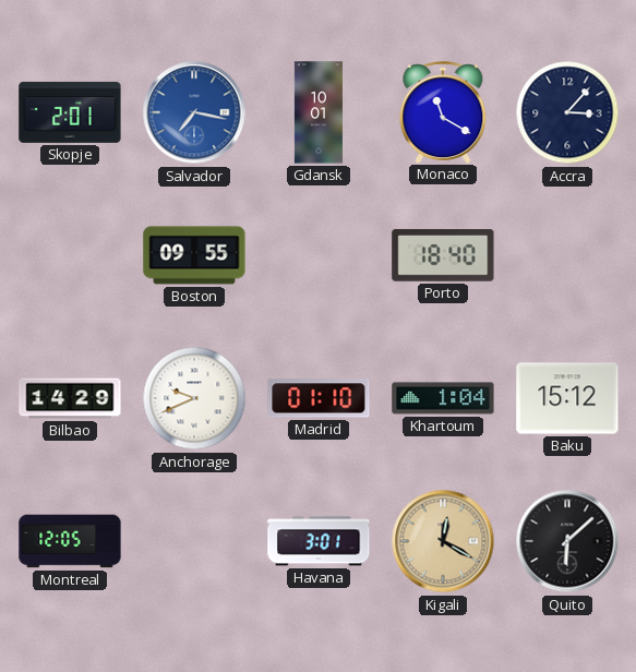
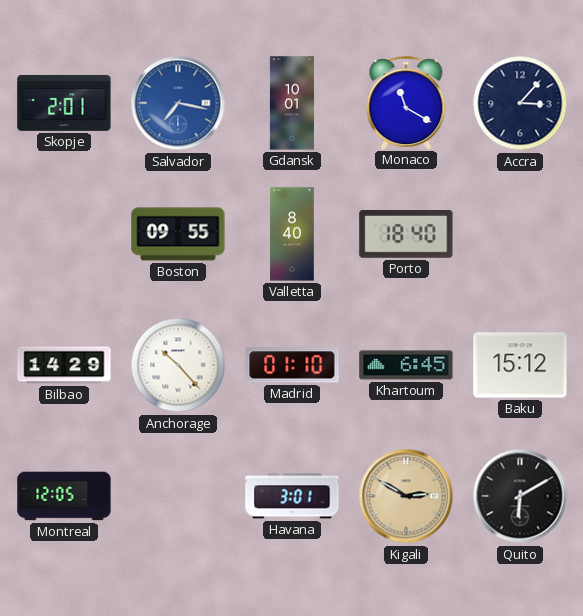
Valletta: none -> 8:40 (292, 234)
Anchorage: 9:41 -> 10:23 (178, 365)
Khartoum: 1:04 -> 6:45 (406, 365)
Kigali: 12:20 -> 2:50 (406, 496)
Quito: 6:08 -> 6:10 (520, 496)
